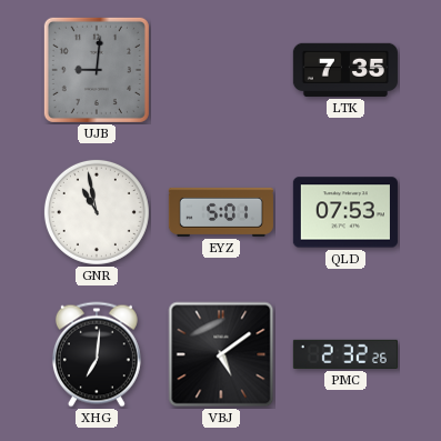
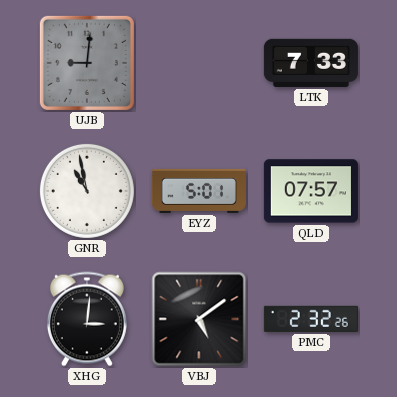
LTK: 7:35 -> 7:33 (311, 63)
QLD: 07:53 -> 07:57 (311, 191)
XHG: 7:01 -> 3:01 (87, 319)
